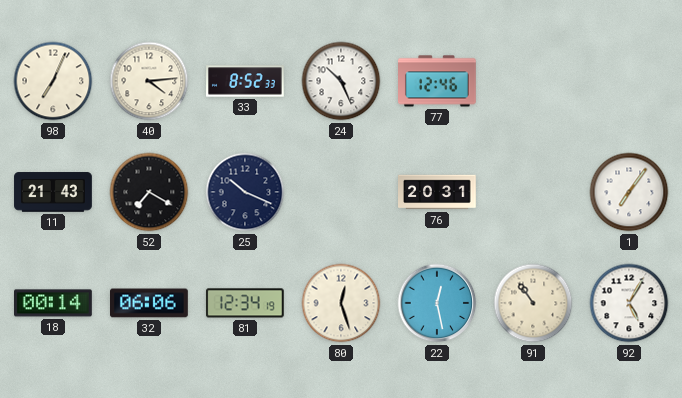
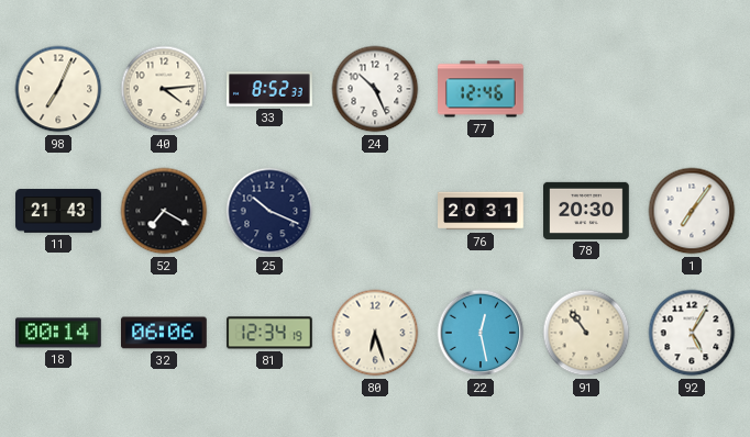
78: none -> 20:30 (586, 211)
80: 12:27 -> 6:27 (375, 333)
